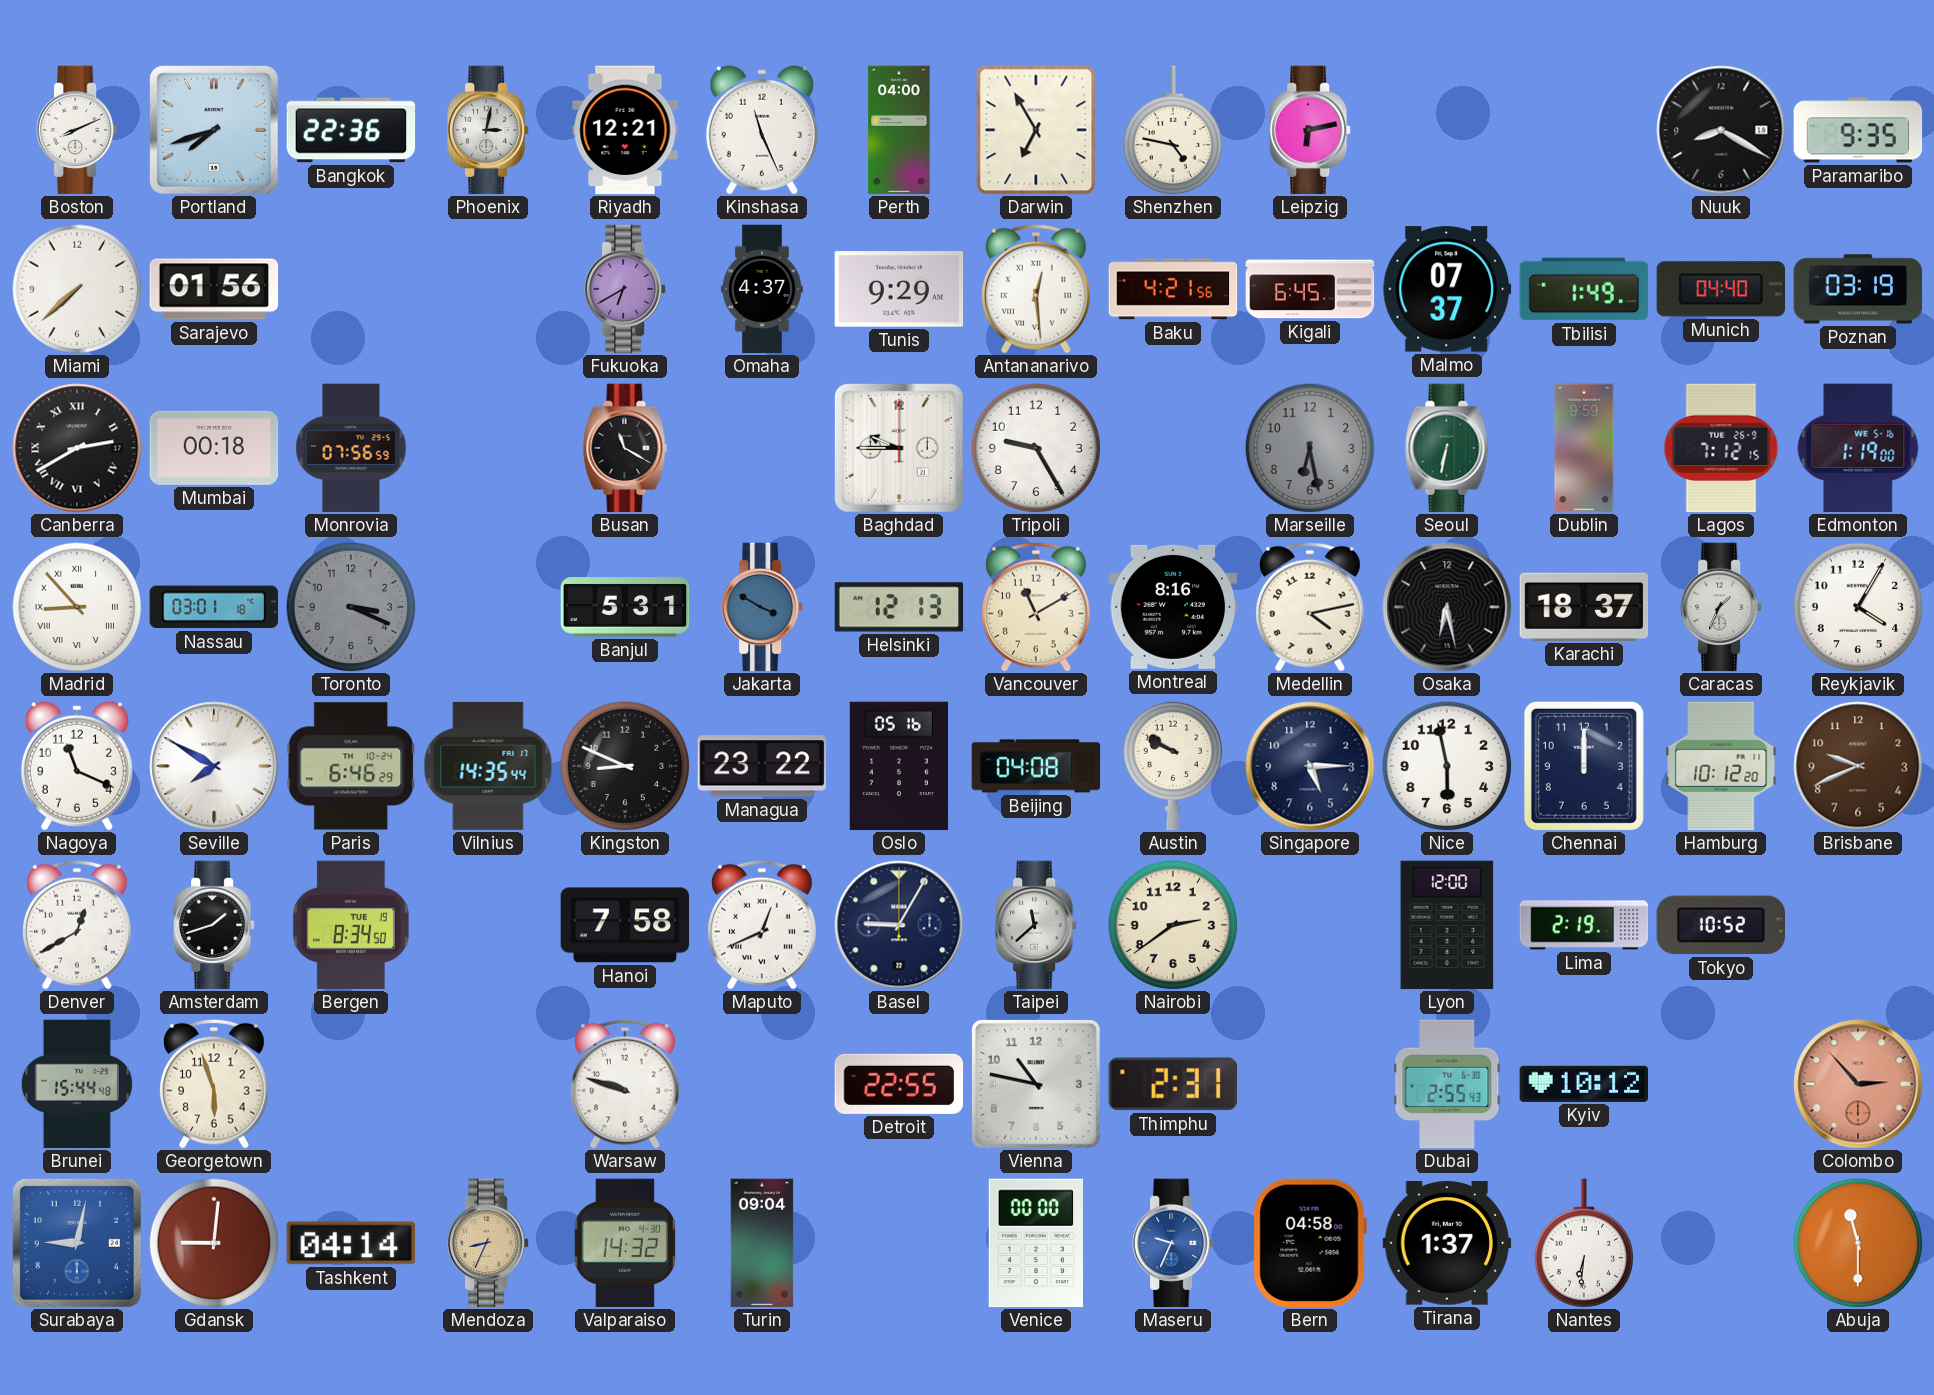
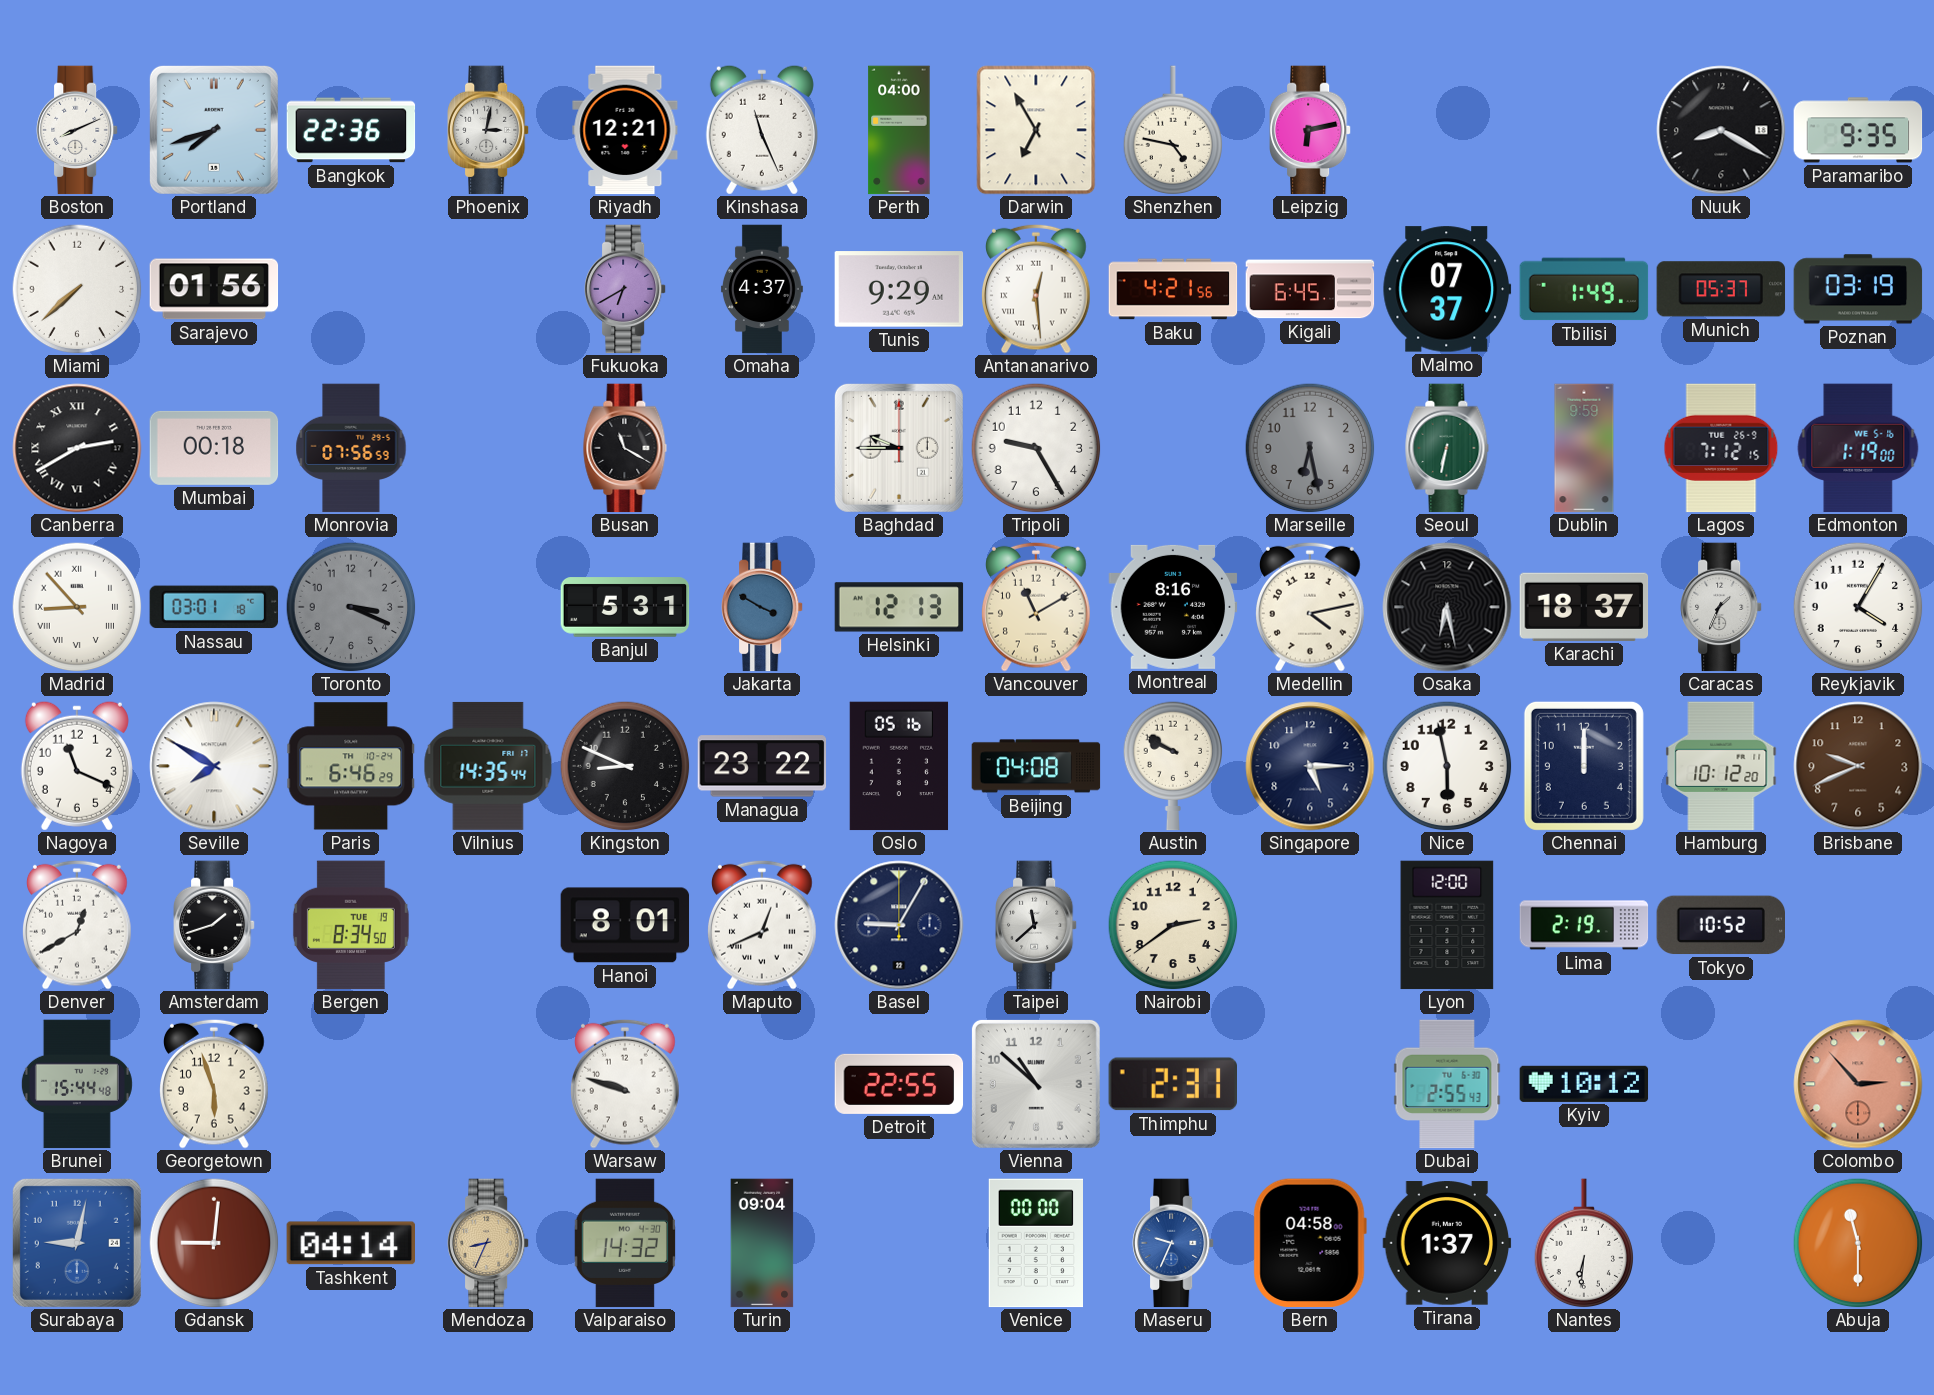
Munich: 04:40 -> 05:37 (1721, 289)
Hanoi: 7:58 -> 8:01 (625, 925)
Vienna: 10:47 -> 10:52 (1036, 1084)
